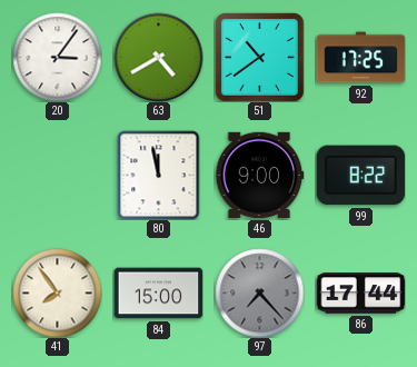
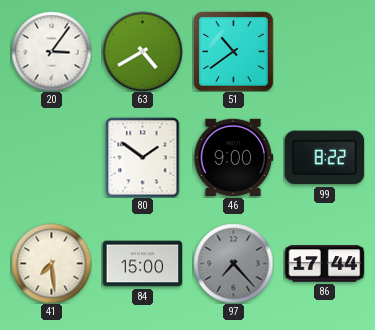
92: 17:25 -> none (360, 58)
80: 11:58 -> 1:51 (143, 157)
41: 7:54 -> 7:29 (51, 263)
